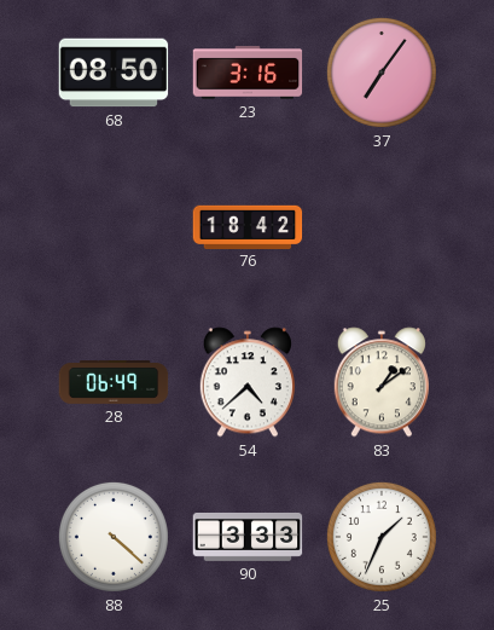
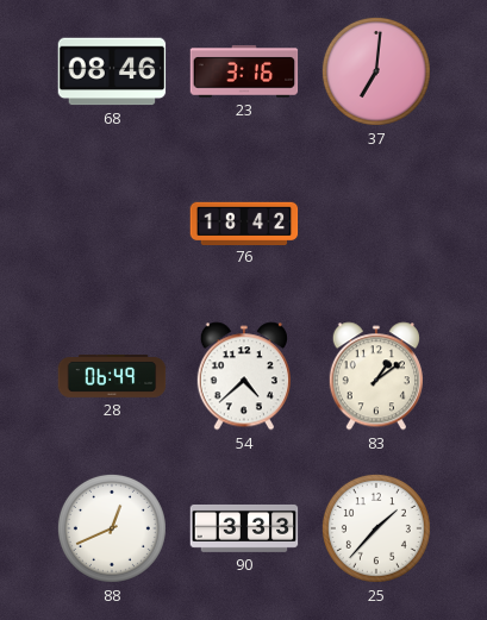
68: 08:50 -> 08:46 (112, 71)
37: 7:06 -> 7:01 (376, 71)
88: 4:22 -> 12:41 (112, 528)
25: 1:34 -> 1:37 (376, 528)
